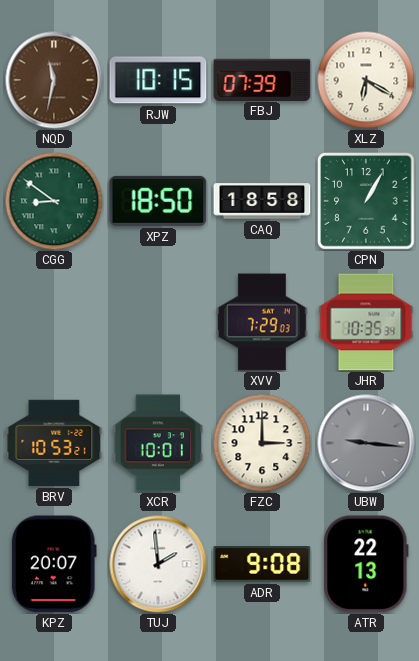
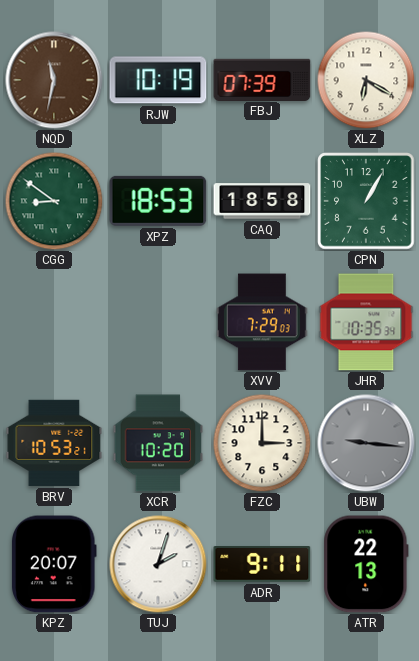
RJW: 10:15 -> 10:19 (158, 80)
XPZ: 18:50 -> 18:53 (158, 201)
XCR: 10:01 -> 10:20 (158, 443)
TUJ: 1:59 -> 2:03 (158, 564)
ADR: 9:08 -> 9:11 (262, 565)
